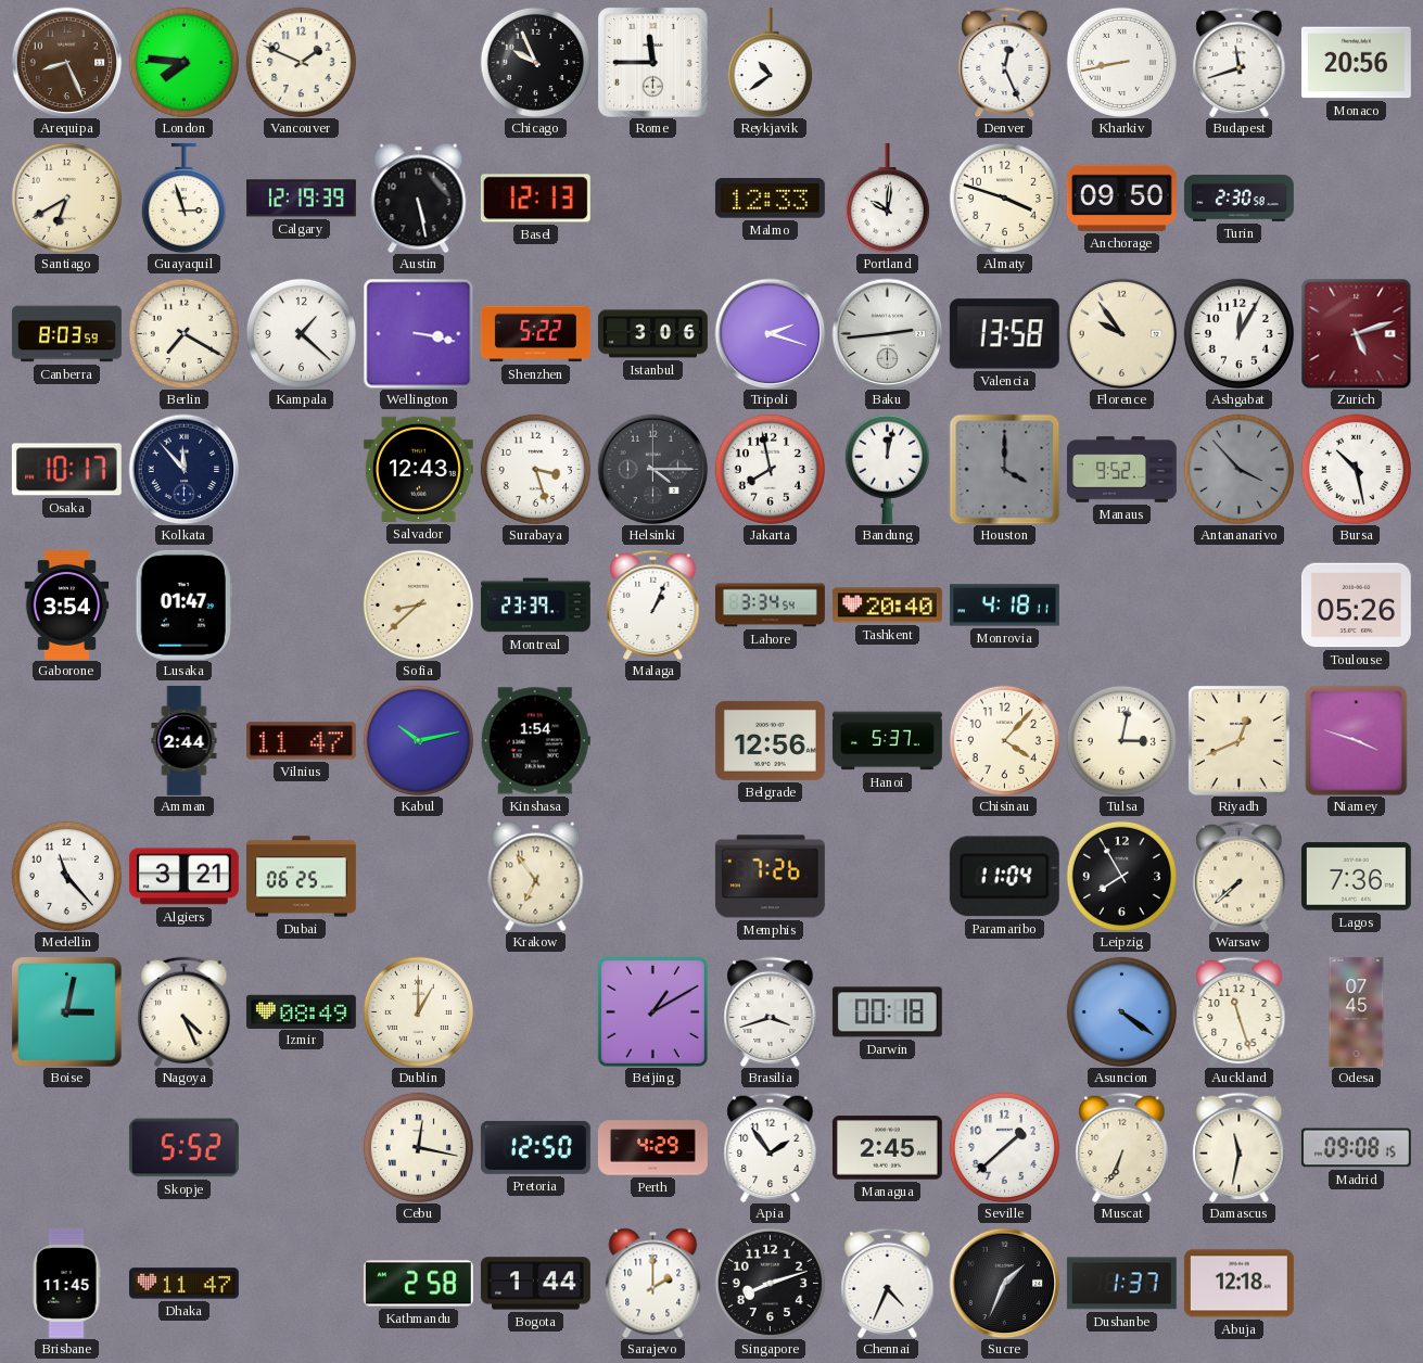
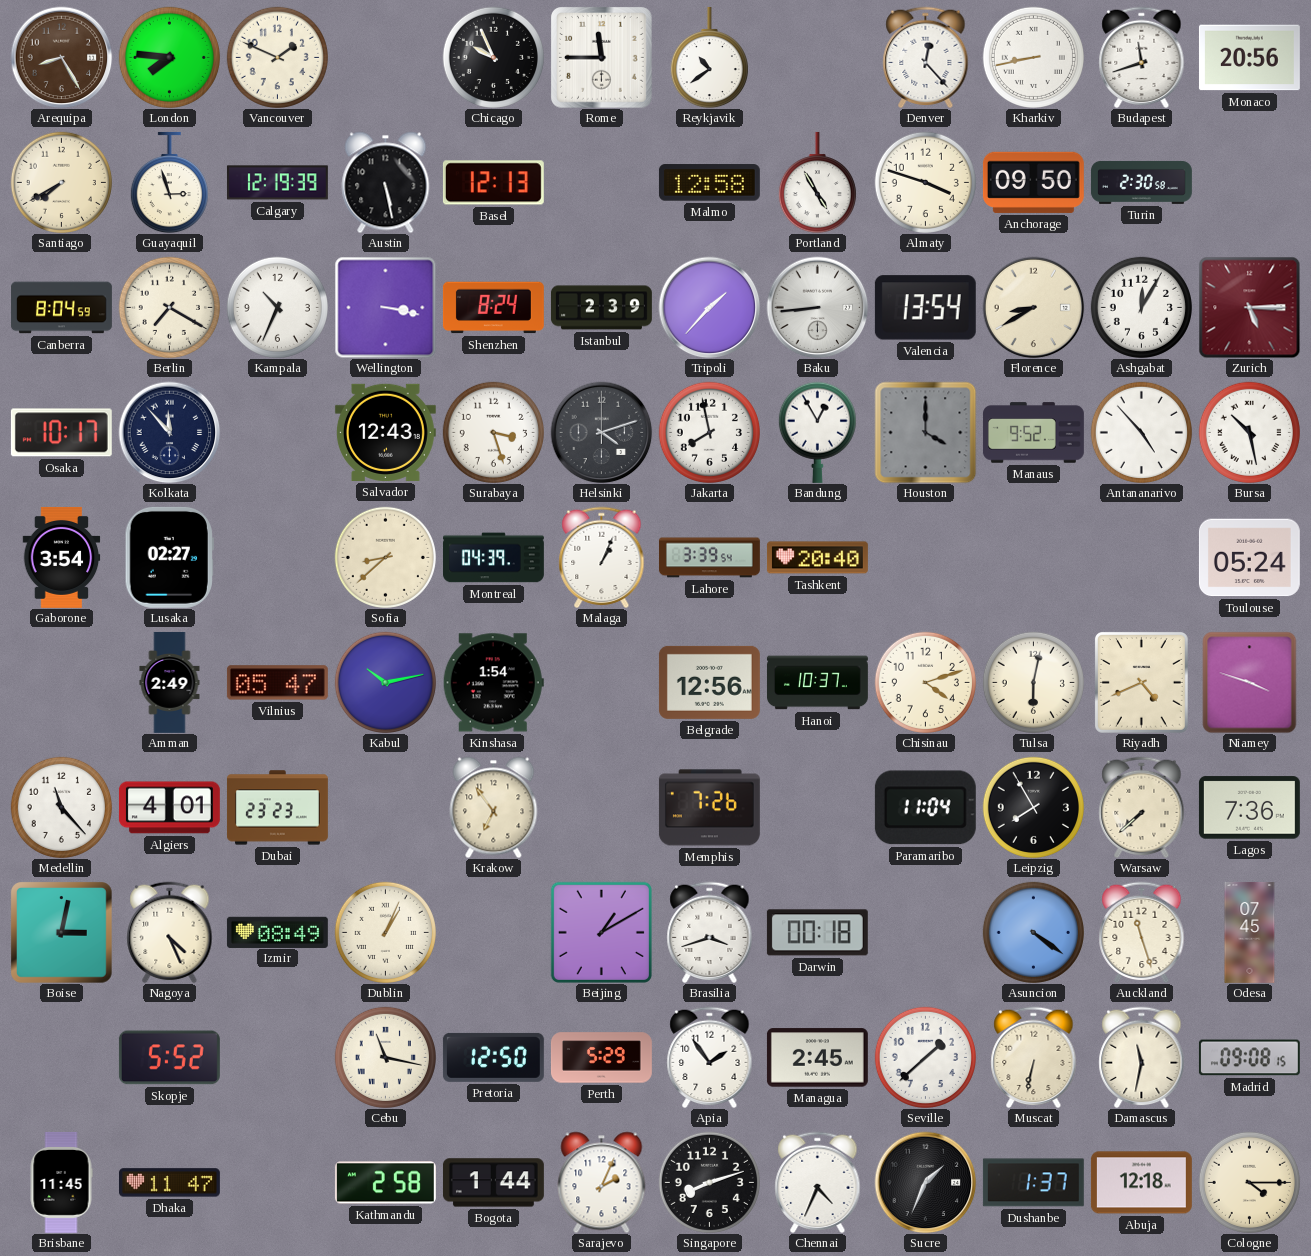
Arequipa: 8:26 -> 8:25 (61, 57)
Denver: 12:26 -> 12:23 (926, 57)
Santiago: 6:40 -> 7:40 (61, 182)
Malmo: 12:33 -> 12:58 (709, 183)
Portland: 10:01 -> 4:55 (817, 182)
Canberra: 8:03 -> 8:04 (62, 308)
Kampala: 1:22 -> 10:34 (277, 307)
Shenzhen: 5:22 -> 8:24 (493, 308)
Istanbul: 3:06 -> 2:39 (601, 308)
Tripoli: 2:18 -> 1:37 (709, 307)
Baku: 2:44 -> 8:44 (817, 307)
Valencia: 13:58 -> 13:54 (925, 308)
Florence: 9:54 -> 8:40 (1033, 307)
Zurich: 5:12 -> 5:15 (1249, 307)
Helsinki: 4:15 -> 4:12 (601, 432)
Bandung: 12:02 -> 12:55 (817, 432)
Antananarivo: 3:53 -> 4:53 (1141, 432)
Antananarivo dial: grey -> white (1141, 432)
Lusaka: 01:47 -> 02:27 (169, 557)
Montreal: 23:39 -> 04:39 (494, 558)
Lahore: 3:34 -> 3:39 (709, 558)
Monrovia: 4:18 -> none (1004, 606)
Toulouse: 05:26 -> 05:24 (1249, 558)
Amman: 2:44 -> 2:49 (170, 682)
Vilnius: 11:47 -> 05:47 (277, 683)
Hanoi: 5:37 -> 10:37 (817, 683)
Chisinau: 4:07 -> 4:12 (925, 682)
Tulsa: 3:02 -> 6:02 (1033, 682)
Riyadh: 12:41 -> 4:41 (1141, 682)
Algiers: 3:21 -> 4:01 (169, 808)
Dubai: 06:25 -> 23:23 (277, 808)
Dublin: 1:00 -> 1:04 (385, 932)
Cebu: 12:17 -> 11:17 (385, 1057)
Perth: 4:29 -> 5:29 (601, 1058)
Muscat: 6:34 -> 6:32 (1034, 1057)
Sarajevo: 2:00 -> 2:04 (602, 1182)
Cologne: none -> 4:15 (1249, 1182)
